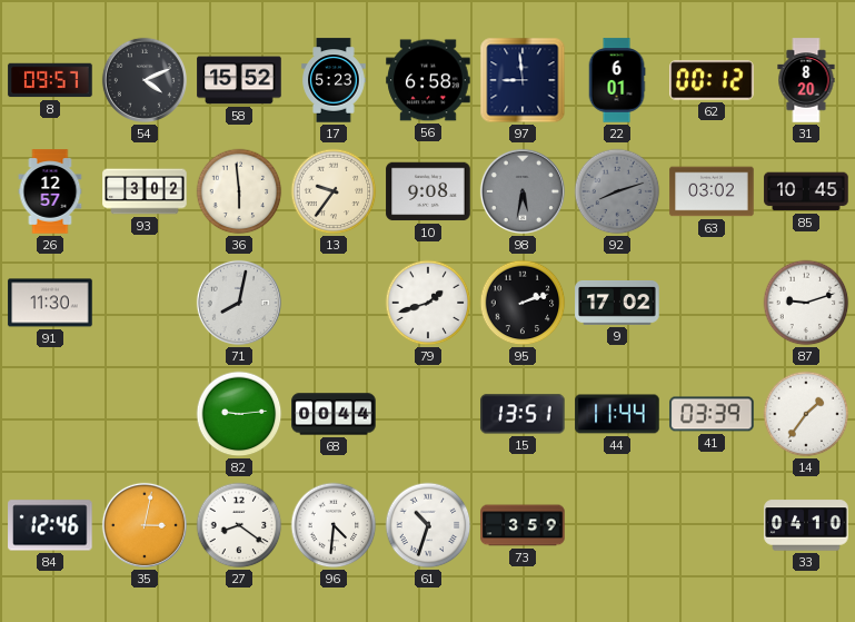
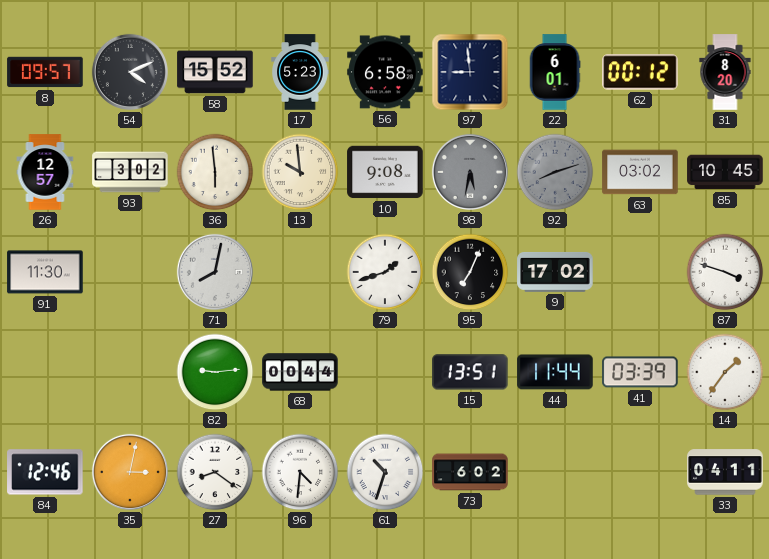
13: 9:36 -> 9:59 (300, 172)
95: 2:12 -> 7:04 (470, 272)
87: 9:12 -> 3:48 (725, 272)
73: 3:59 -> 6:02 (470, 472)
33: 04:10 -> 04:11 (725, 472)
